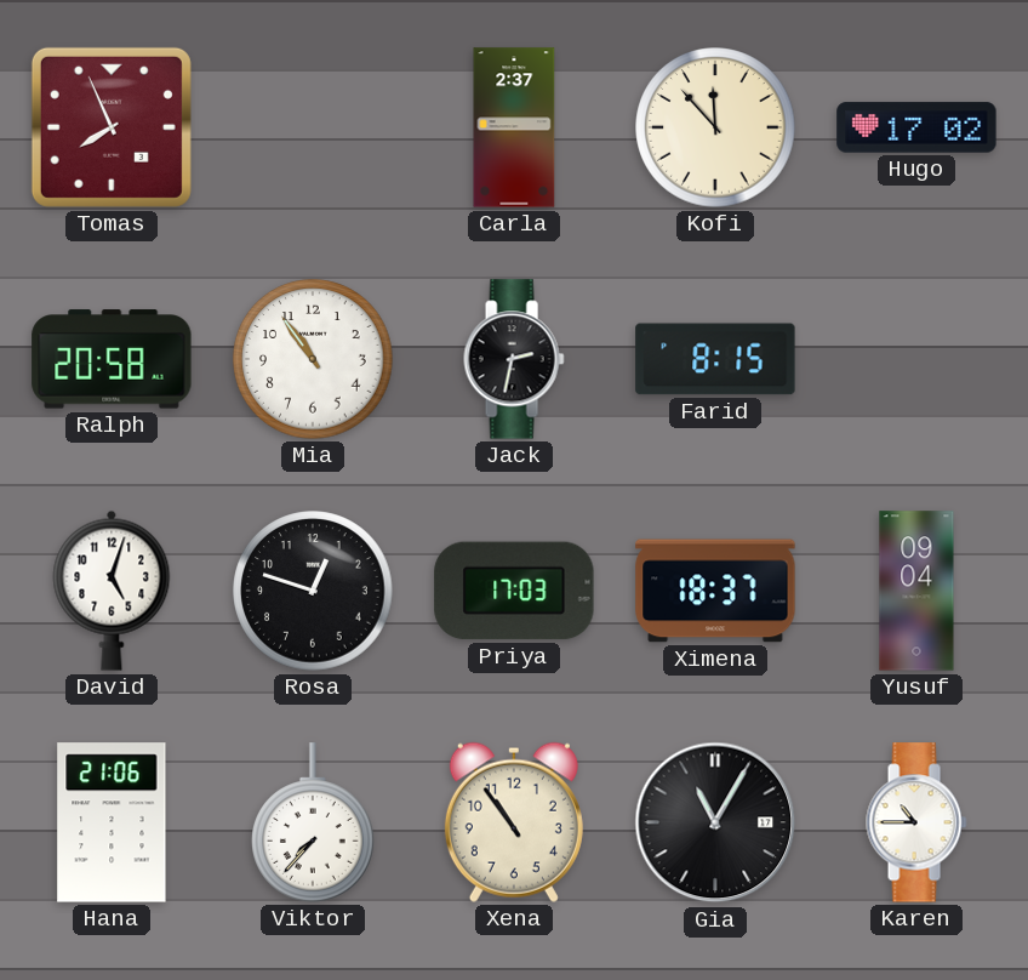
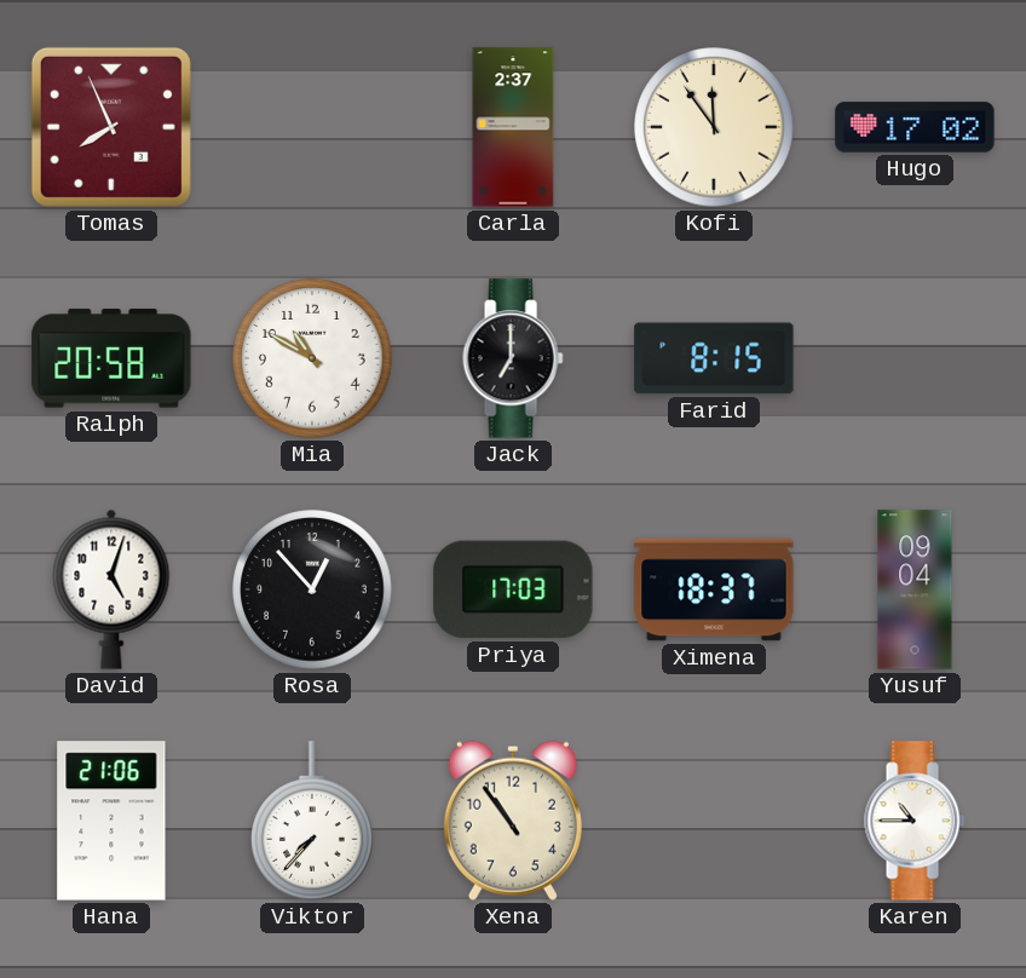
Kofi: 11:53 -> 11:54 (714, 127)
Mia: 10:54 -> 10:50 (312, 358)
Jack: 2:32 -> 7:00 (513, 358)
Rosa: 12:48 -> 12:53 (312, 589)
Gia: 11:05 -> none (715, 822)
